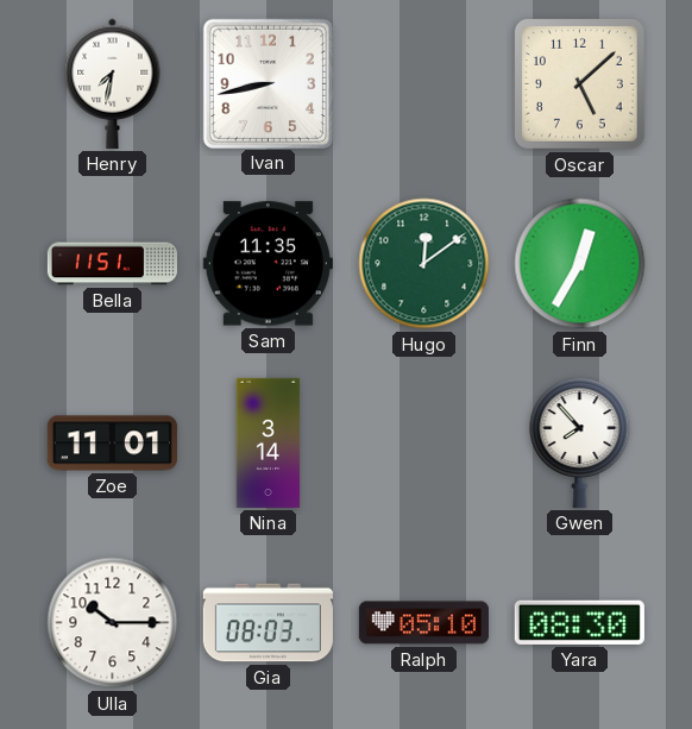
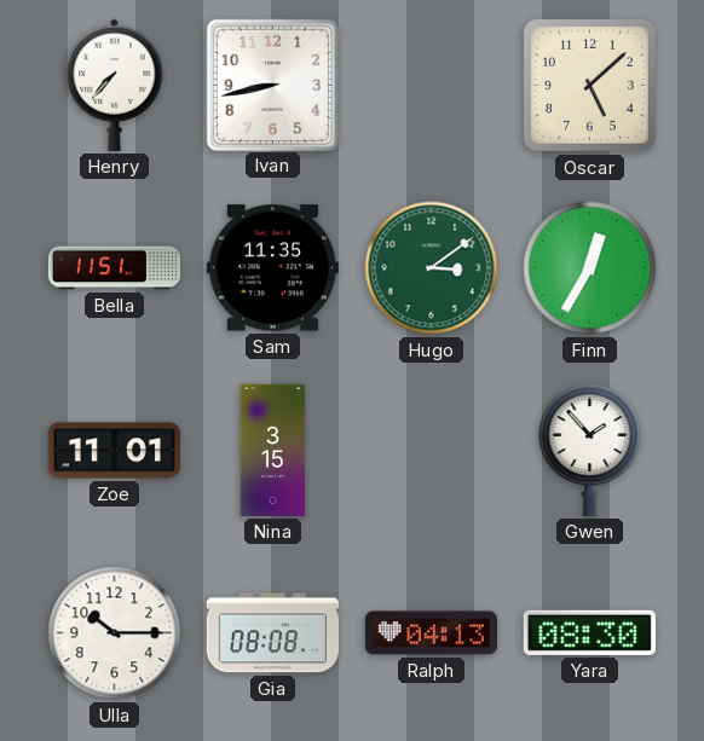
Henry: 7:32 -> 7:37 (115, 85)
Hugo: 12:09 -> 3:09 (432, 268)
Nina: 3:14 -> 3:15 (273, 450)
Gwen: 7:53 -> 1:53 (590, 450)
Gia: 08:03 -> 08:08 (272, 633)
Ralph: 05:10 -> 04:13 (431, 633)
